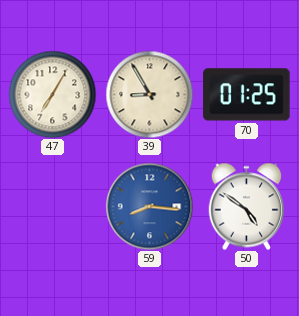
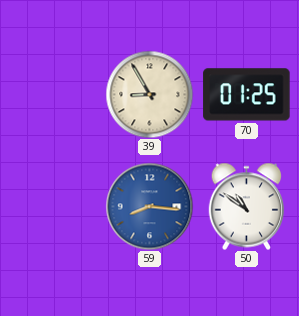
47: 7:05 -> none (52, 94)
50: 4:51 -> 10:51 (247, 206)
